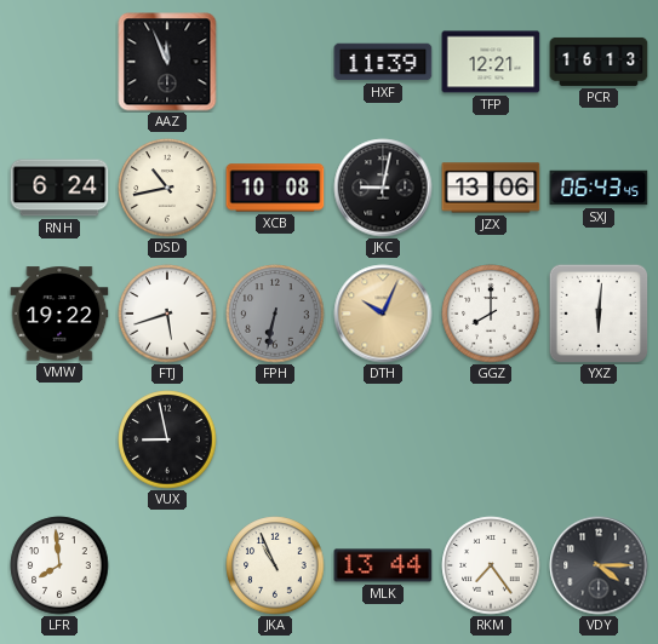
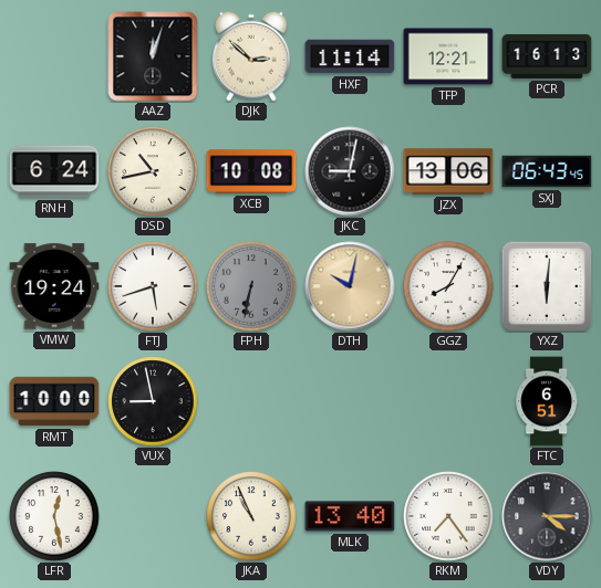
AAZ: 11:56 -> 12:03 (153, 56)
DJK: none -> 2:52 (251, 56)
HXF: 11:39 -> 11:14 (350, 56)
VMW: 19:22 -> 19:24 (54, 286)
DTH: 10:04 -> 10:02 (350, 286)
GGZ: 8:00 -> 8:05 (448, 286)
RMT: none -> 10:00 (54, 401)
FTC: none -> 6:51 (547, 401)
LFR: 7:59 -> 12:28 (54, 516)
MLK: 13:44 -> 13:40 (350, 516)
